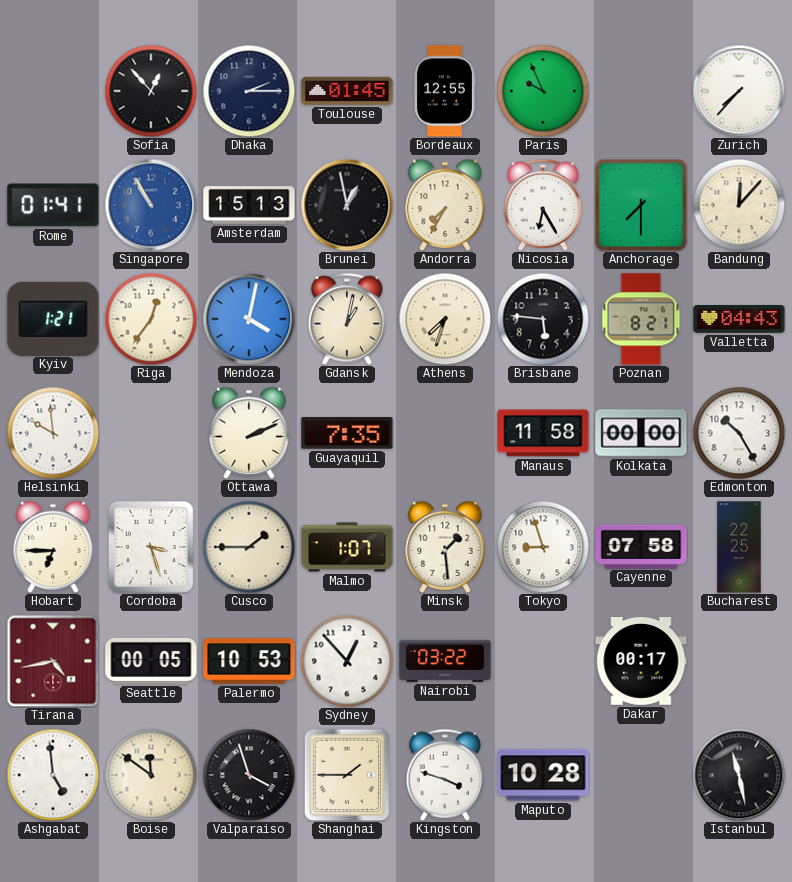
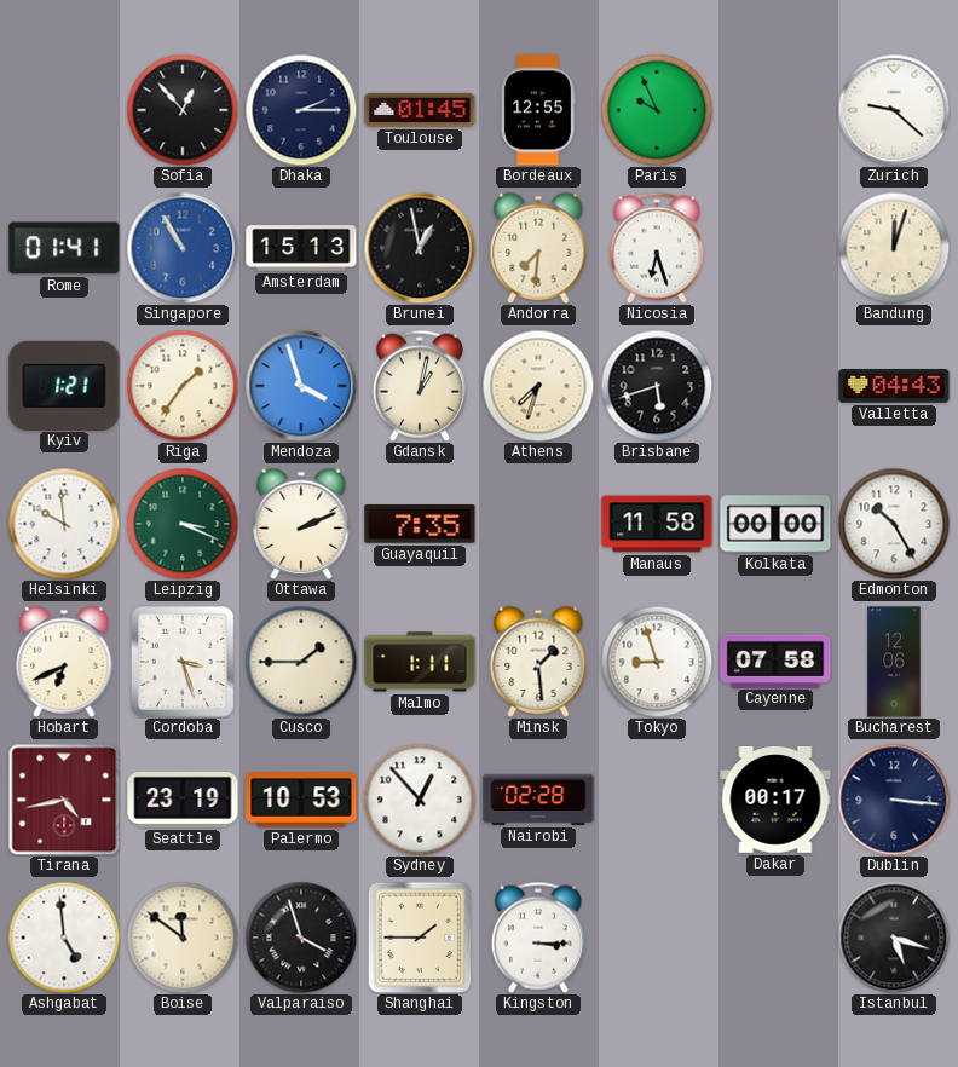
Zurich: 7:37 -> 9:22 (894, 110)
Andorra: 7:35 -> 7:31 (538, 248)
Nicosia: 6:25 -> 6:27 (657, 248)
Anchorage: 7:30 -> none (641, 205)
Bandung: 12:07 -> 12:03 (894, 248)
Riga: 12:36 -> 1:36 (183, 386)
Mendoza: 4:02 -> 3:57 (301, 386)
Brisbane: 5:46 -> 5:42 (657, 386)
Poznan: 8:21 -> none (641, 319)
Leipzig: none -> 3:19 (183, 524)
Hobart: 6:45 -> 6:41 (64, 662)
Malmo: 1:07 -> 1:11 (420, 662)
Bucharest: 22:25 -> 12:06 (894, 662)
Seattle: 00:05 -> 23:19 (183, 800)
Nairobi: 03:22 -> 02:28 (538, 800)
Dublin: none -> 3:16 (894, 800)
Kingston: 3:48 -> 3:15 (538, 938)
Maputo: 10:28 -> none (543, 775)
Istanbul: 11:28 -> 5:18 (894, 938)
